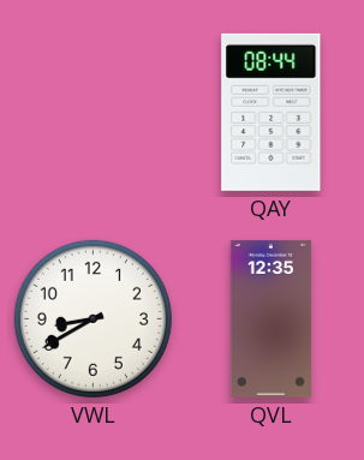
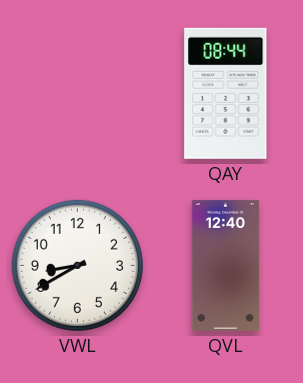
QVL: 12:35 -> 12:40 (225, 265)
